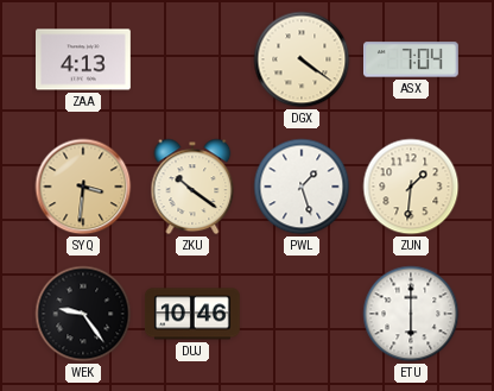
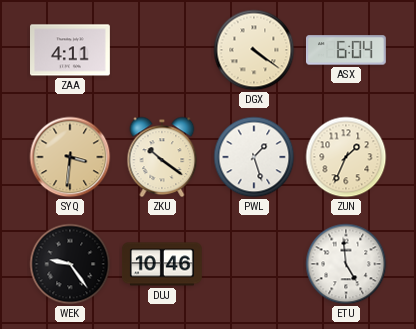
ZAA: 4:13 -> 4:11 (71, 50)
ASX: 7:04 -> 6:04 (347, 50)
ZUN: 1:31 -> 1:34 (346, 157)
ETU: 6:00 -> 4:59 (346, 264)
